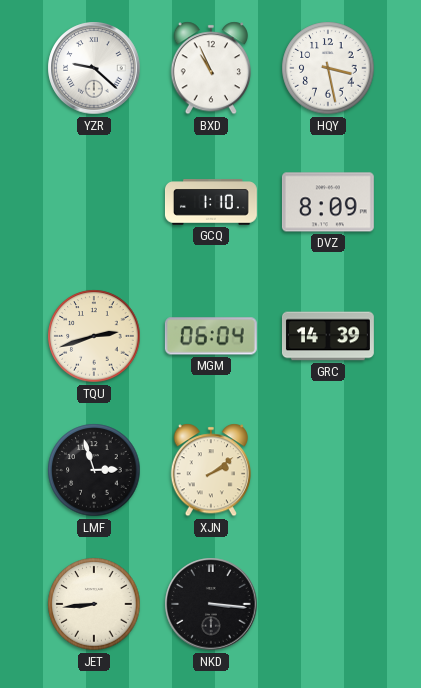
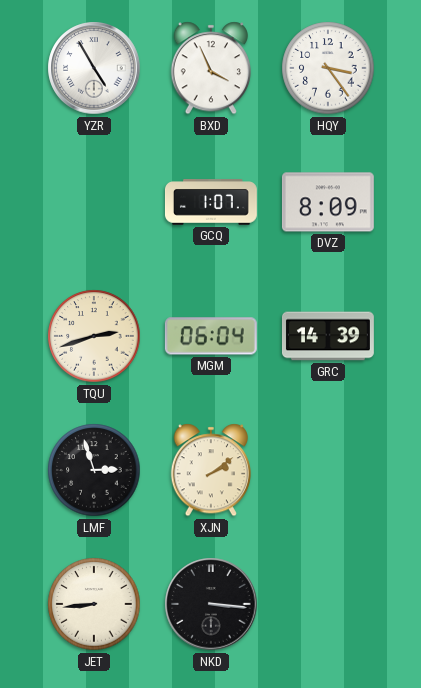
YZR: 9:22 -> 4:55 (94, 68)
BXD: 10:56 -> 3:56 (210, 68)
HQY: 3:28 -> 3:24 (328, 68)
GCQ: 1:10 -> 1:07 (211, 202)
